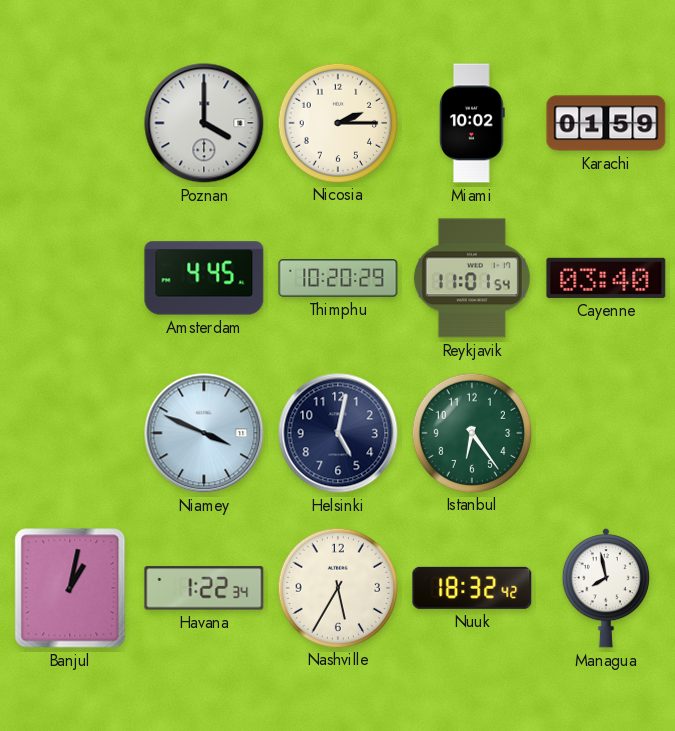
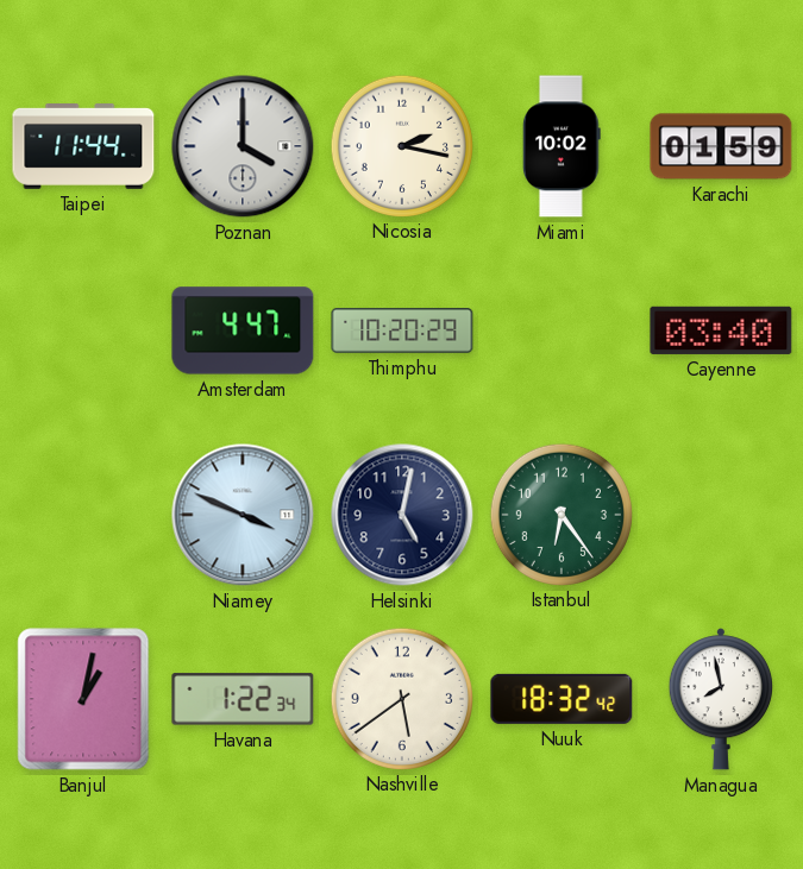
Taipei: none -> 11:44 (83, 147)
Nicosia: 2:15 -> 2:17 (401, 145)
Amsterdam: 4:45 -> 4:47 (243, 330)
Reykjavik: 11:01 -> none (472, 278)
Nashville: 5:35 -> 5:39 (401, 698)
